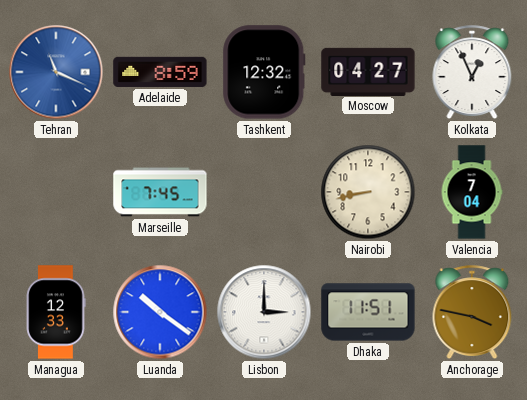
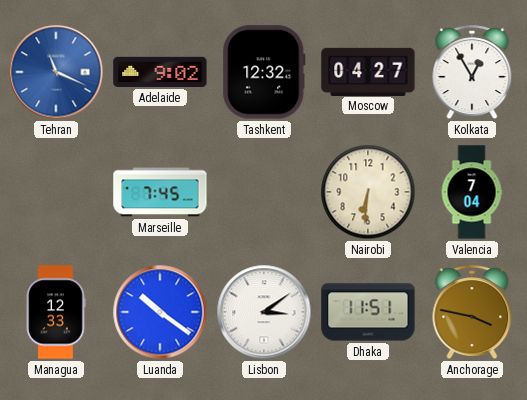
Adelaide: 8:59 -> 9:02 (160, 72)
Kolkata: 12:56 -> 12:55 (472, 73)
Nairobi: 8:43 -> 6:31 (368, 192)
Lisbon: 3:00 -> 3:09 (264, 312)
